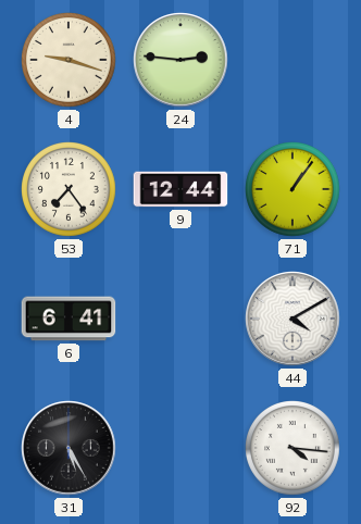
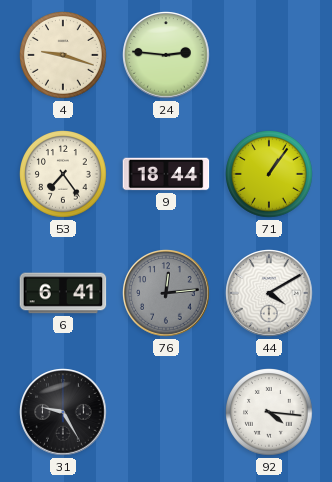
9: 12:44 -> 18:44 (166, 174)
76: none -> 12:14 (166, 293)
31: 5:25 -> 9:25 (63, 412)
